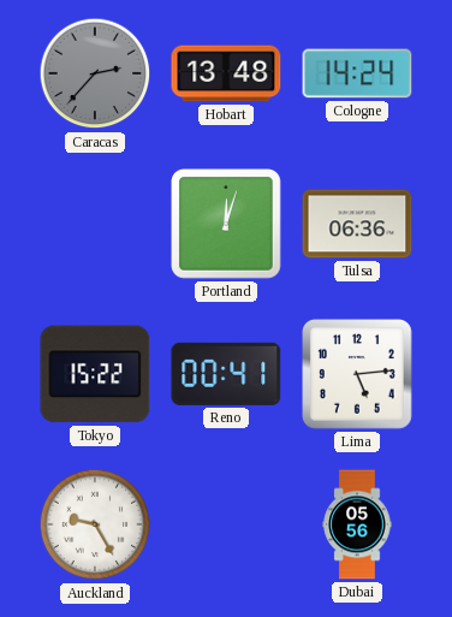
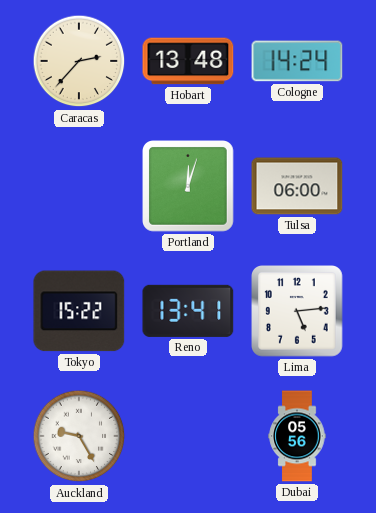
Caracas dial: grey -> cream (79, 61)
Tulsa: 06:36 -> 06:00 (297, 186)
Reno: 00:41 -> 13:41 (188, 311)
